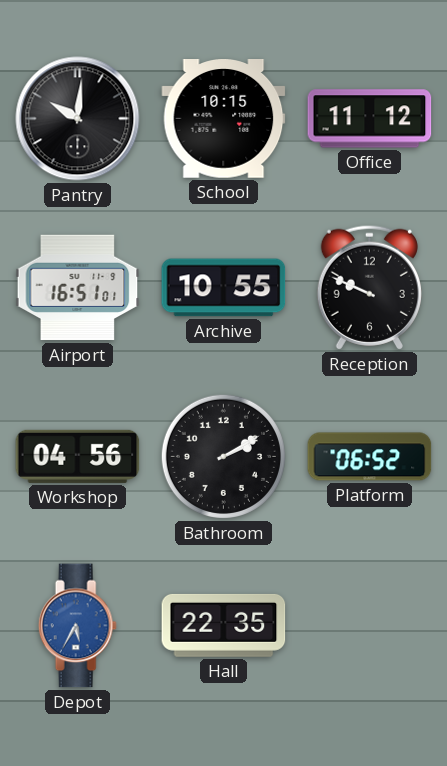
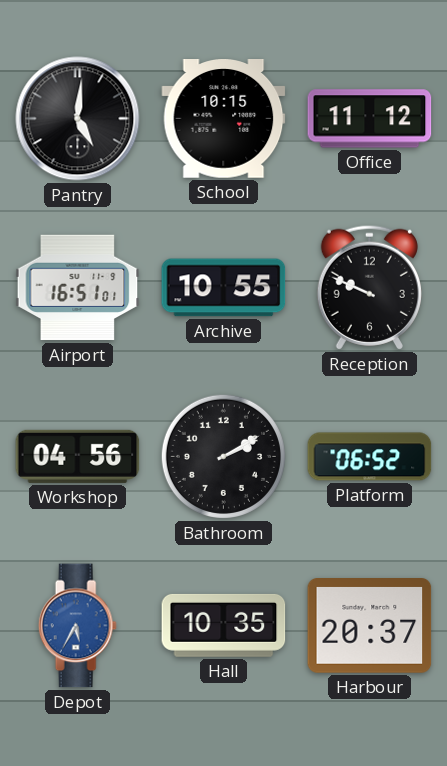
Pantry: 10:01 -> 5:01 (78, 119)
Hall: 22:35 -> 10:35 (224, 625)
Harbour: none -> 20:37 (370, 626)
